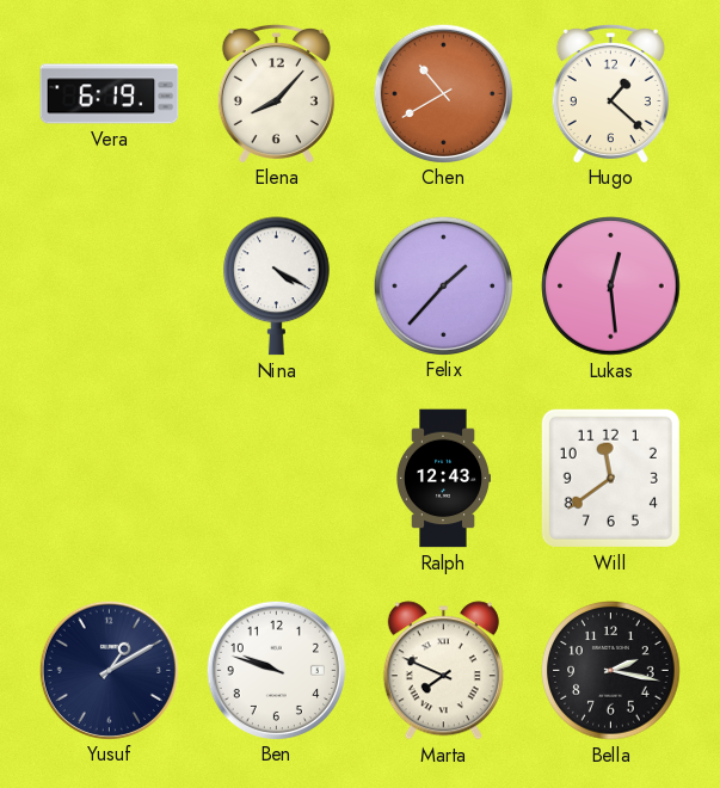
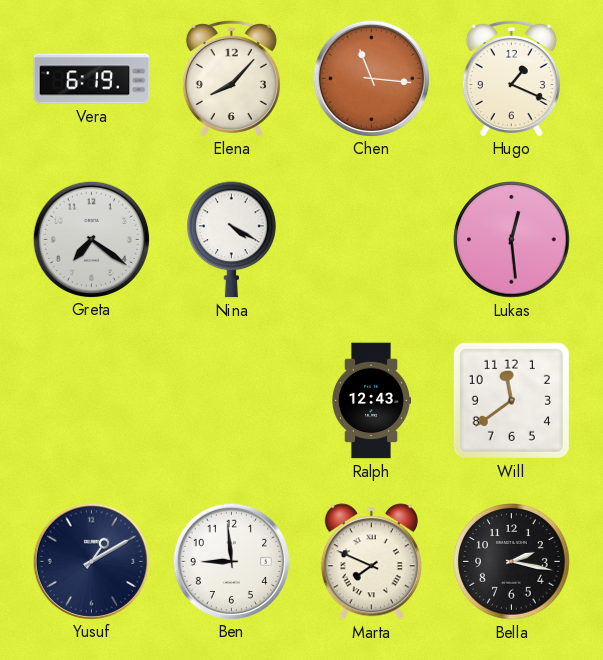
Chen: 10:40 -> 11:16 (371, 78)
Hugo: 1:22 -> 1:19 (511, 78)
Greta: none -> 7:21 (91, 239)
Felix: 1:37 -> none (443, 285)
Ben: 9:48 -> 8:59 (231, 561)
